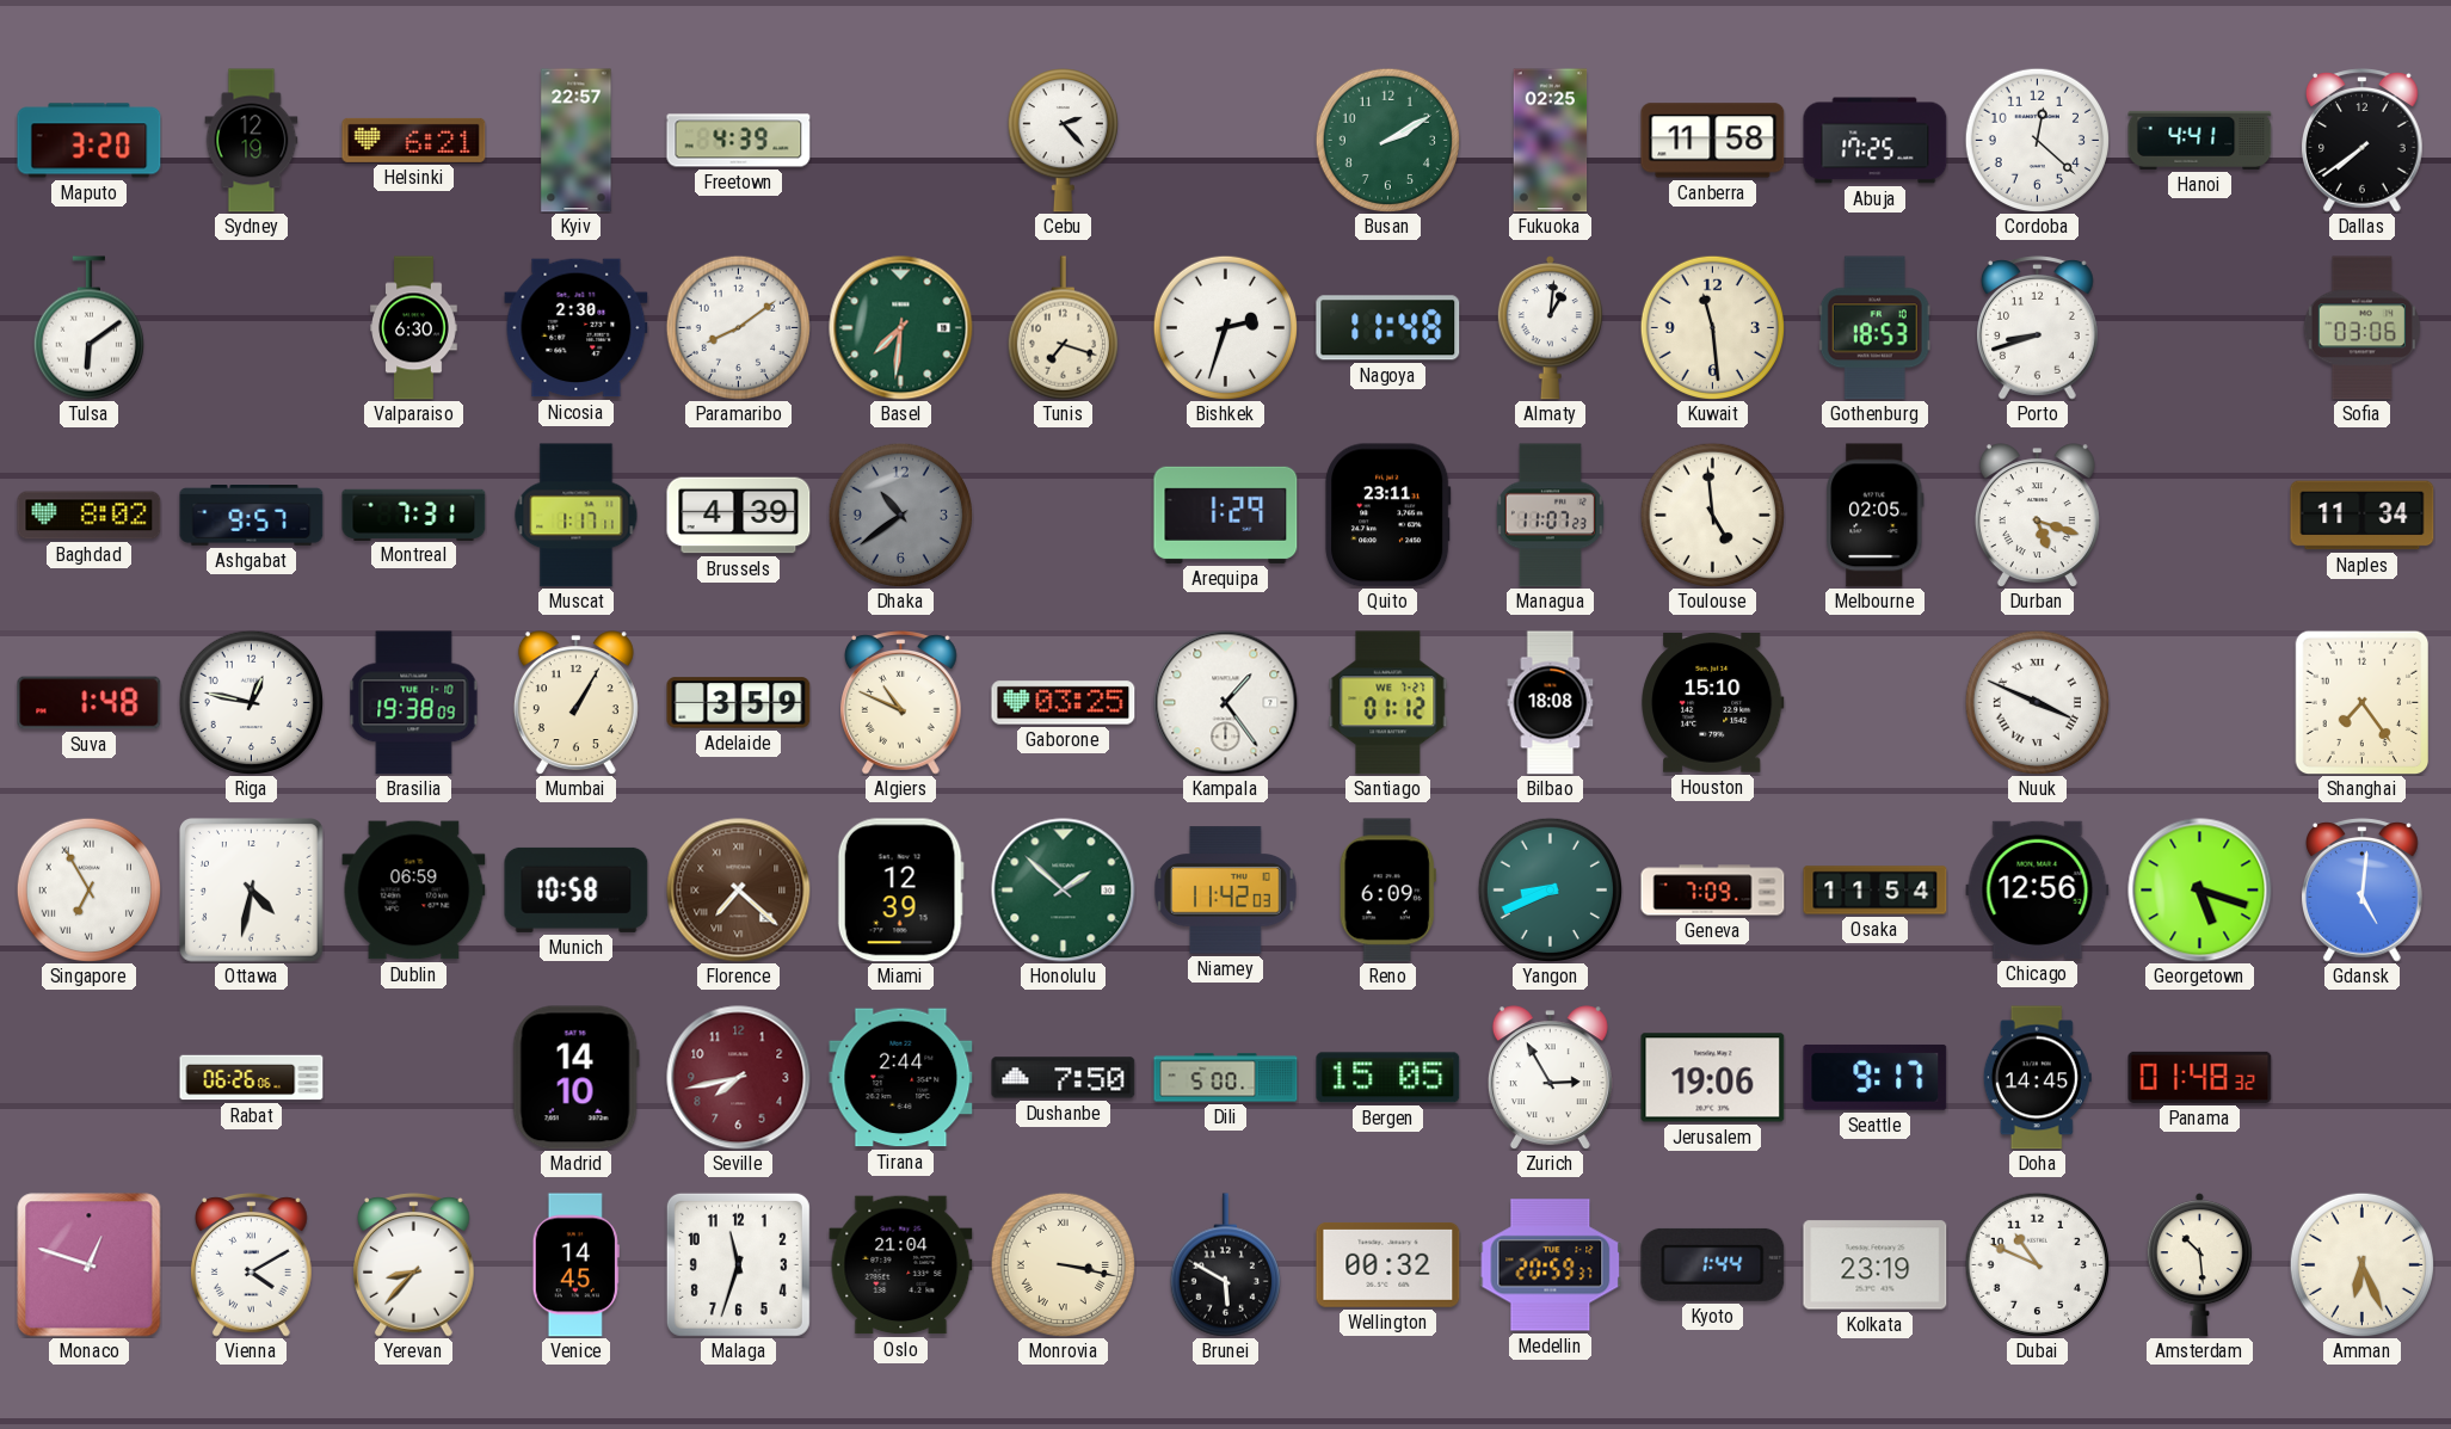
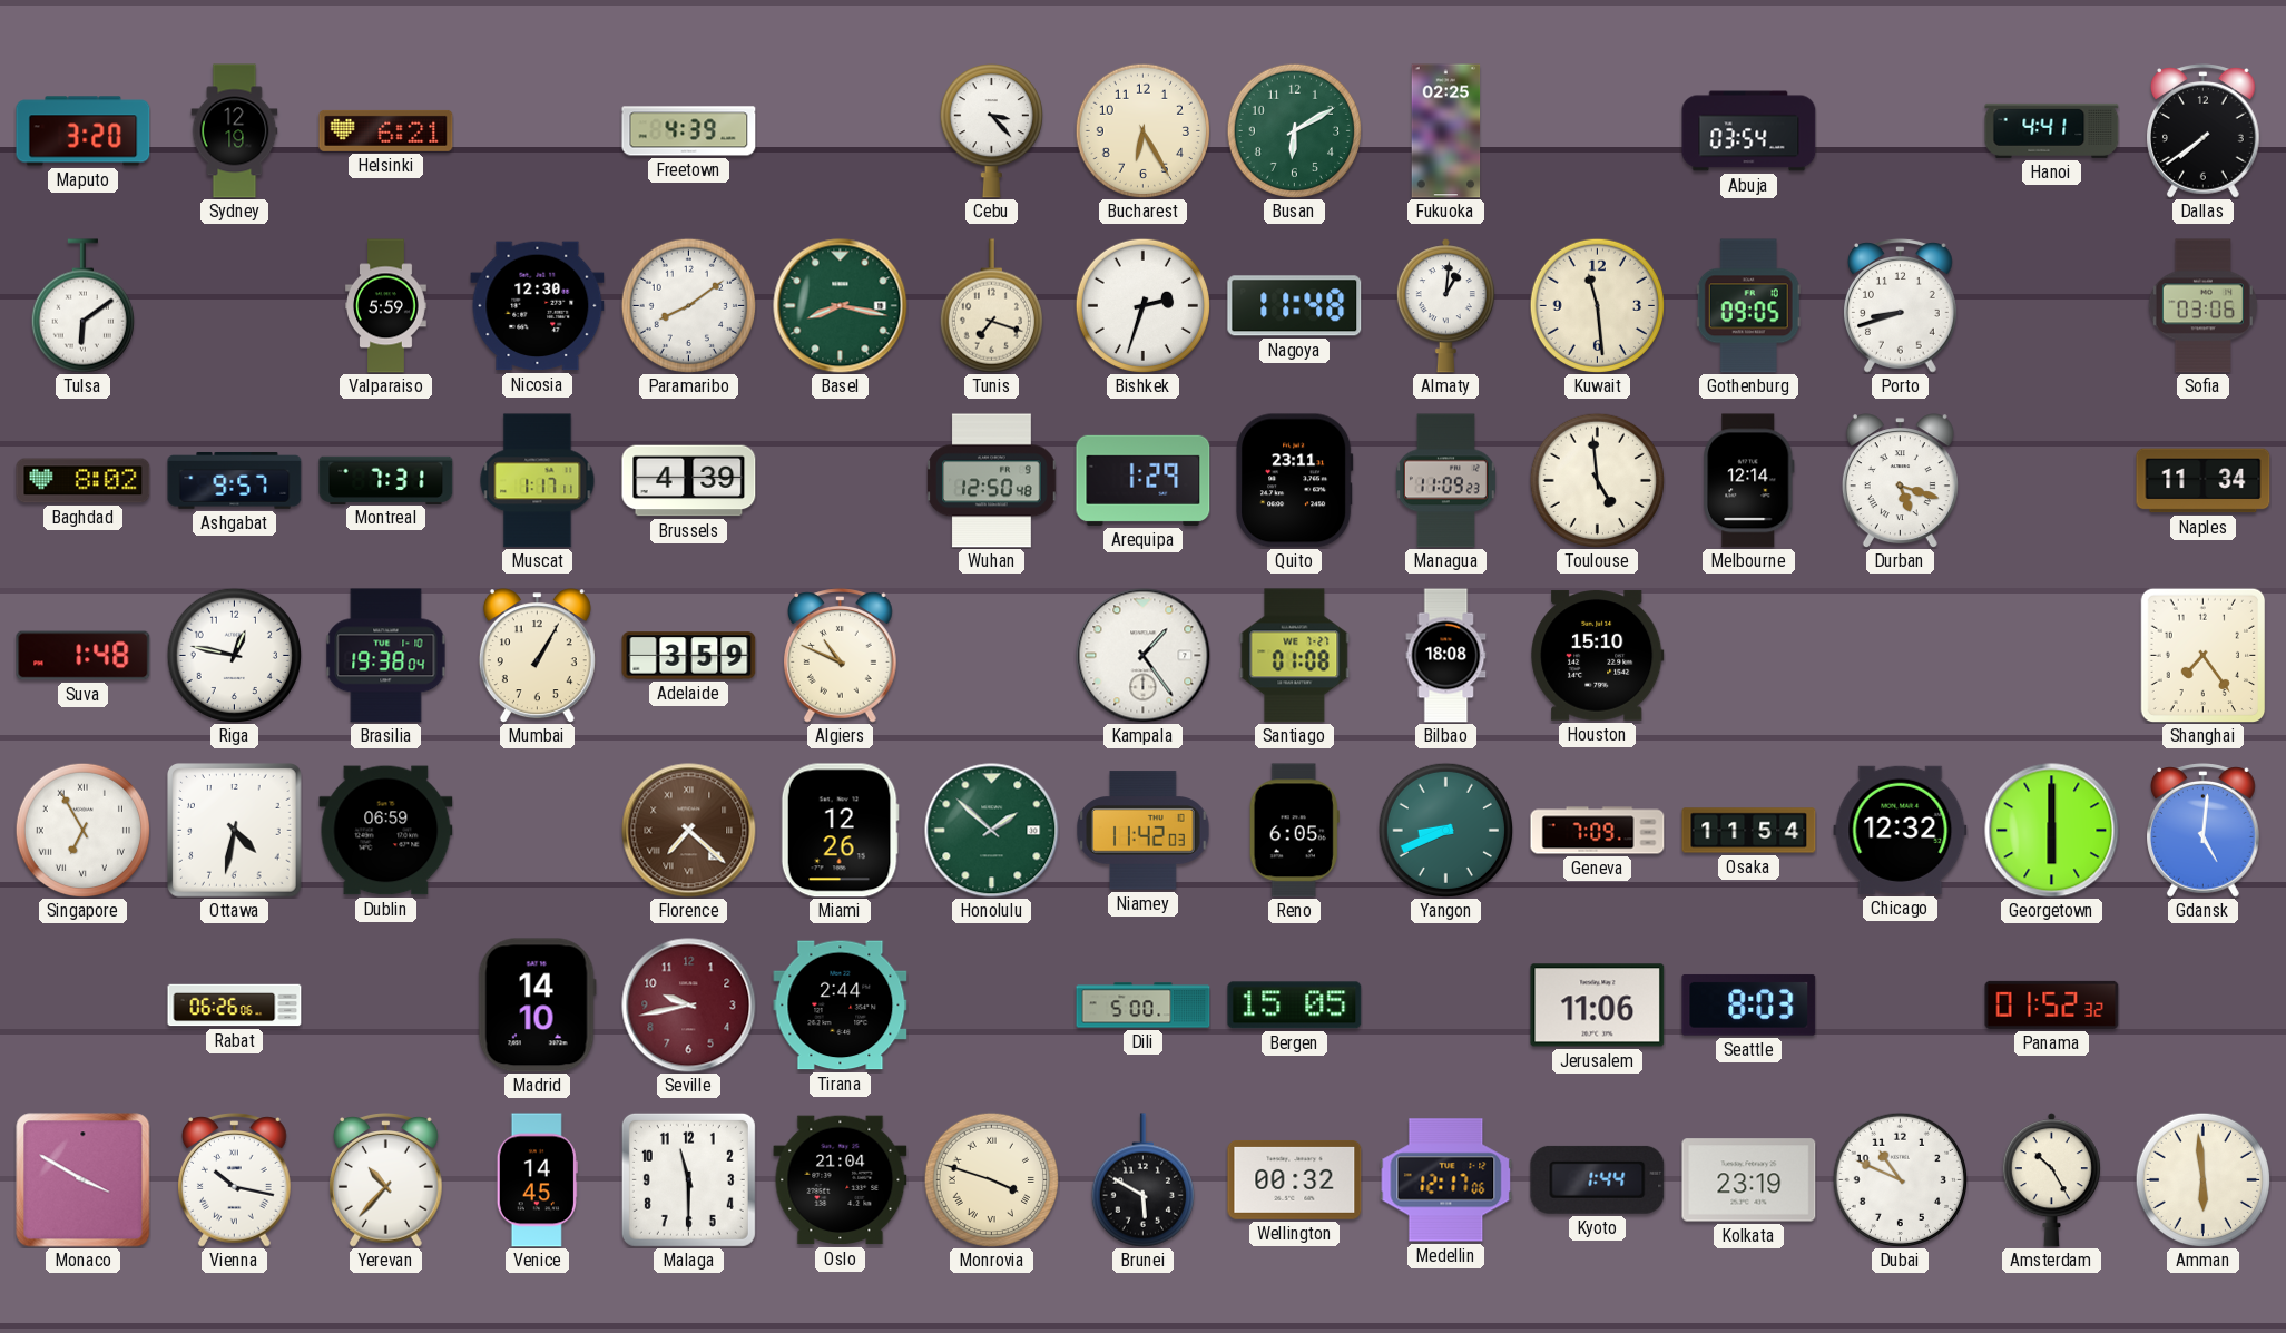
Kyiv: 22:57 -> none (577, 141)
Cebu: 2:23 -> 3:23 (991, 131)
Bucharest: none -> 6:25 (1142, 130)
Busan: 2:10 -> 6:10 (1294, 130)
Canberra: 11:58 -> none (1713, 141)
Abuja: 17:25 -> 03:54 (1749, 131)
Cordoba: 12:22 -> none (2037, 140)
Valparaiso: 6:30 -> 5:59 (386, 306)
Nicosia: 2:30 -> 12:30 (538, 306)
Basel: 7:31 -> 8:17 (841, 306)
Gothenburg: 18:53 -> 09:05 (1748, 306)
Dhaka: 10:39 -> none (900, 515)
Wuhan: none -> 12:50 (992, 481)
Managua: 11:07 -> 11:09 (1445, 481)
Melbourne: 02:05 -> 12:14 (1749, 481)
Brasilia: 19:38:09 -> 19:38:04 (386, 656)
Gaborone: 03:25 -> none (1064, 703)
Santiago: 01:12 -> 01:08 (1295, 656)
Nuuk: 3:49 -> none (2037, 702)
Munich: 10:58 -> none (577, 889)
Miami: 12:39 -> 12:26 (840, 831)
Reno: 6:09 -> 6:05 (1294, 831)
Chicago: 12:56 -> 12:32 (1901, 830)
Georgetown: 5:18 -> 6:00 (2052, 831)
Seville: 7:43 -> 9:43 (689, 1006)
Dushanbe: 7:50 -> none (1064, 1078)
Zurich: 2:55 -> none (1550, 1078)
Jerusalem: 19:06 -> 11:06 (1598, 1006)
Seattle: 9:17 -> 8:03 (1749, 1004)
Doha: 14:45 -> none (2037, 1078)
Panama: 01:48 -> 01:52 (2052, 1004)
Monaco: 12:48 -> 3:50 (84, 1180)
Vienna: 4:10 -> 10:17 (235, 1180)
Yerevan: 8:37 -> 10:37 (386, 1180)
Malaga: 11:33 -> 11:30 (688, 1179)
Monrovia: 3:17 -> 3:48 (991, 1179)
Medellin: 20:59 -> 12:17 (1446, 1180)
Amsterdam: 10:29 -> 10:25 (2051, 1180)
Amman: 6:26 -> 5:59 (2202, 1179)
